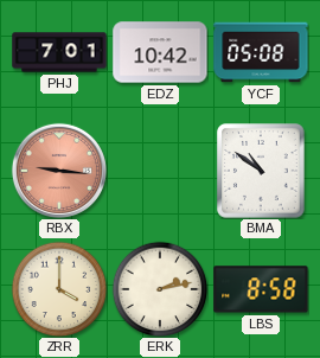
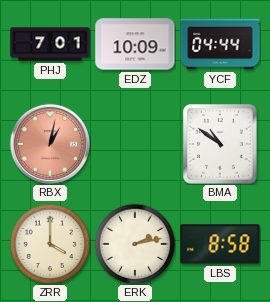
EDZ: 10:42 -> 10:09 (135, 44)
YCF: 05:08 -> 04:44 (220, 44)
RBX: 9:16 -> 1:02 (50, 144)
